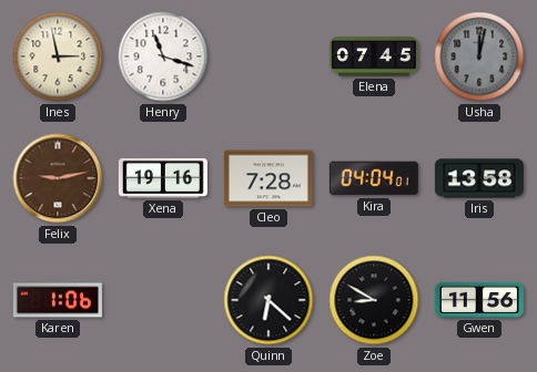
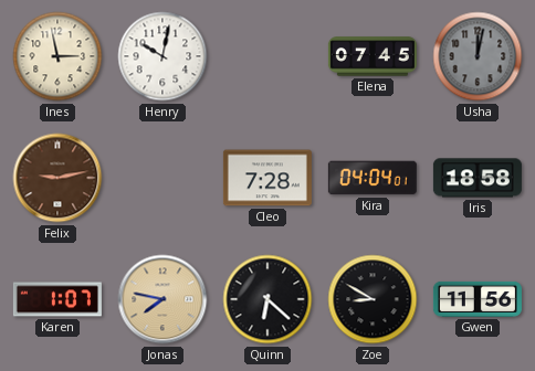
Henry: 11:18 -> 10:02 (162, 56)
Xena: 19:16 -> none (163, 178)
Iris: 13:58 -> 18:58 (478, 178)
Karen: 1:06 -> 1:07 (57, 299)
Jonas: none -> 7:47 (162, 299)
